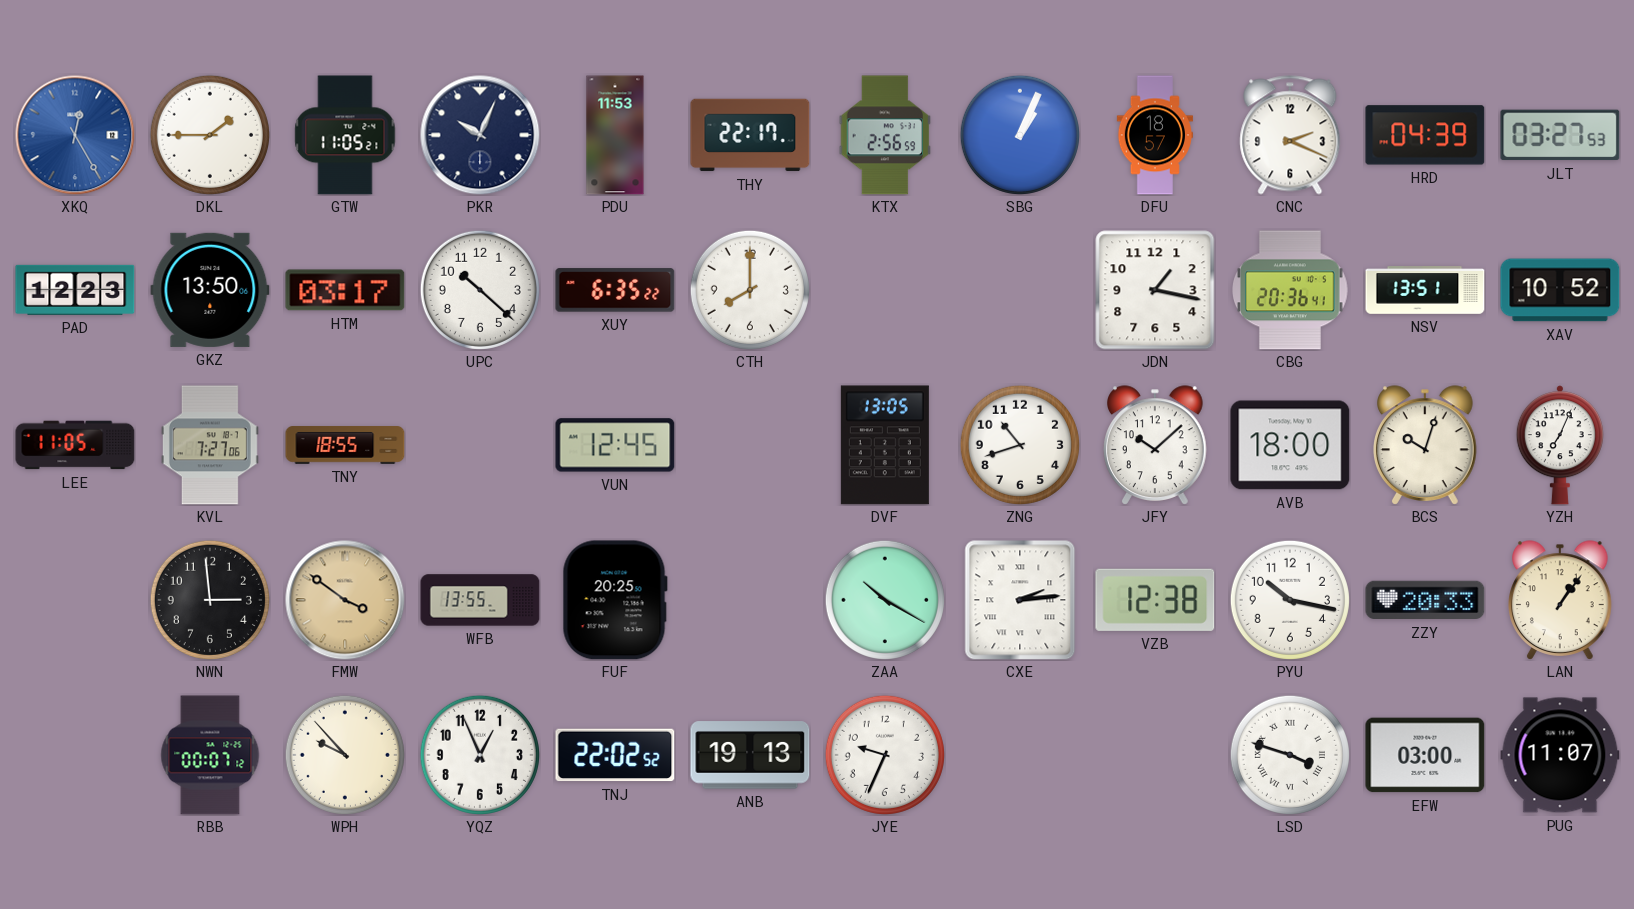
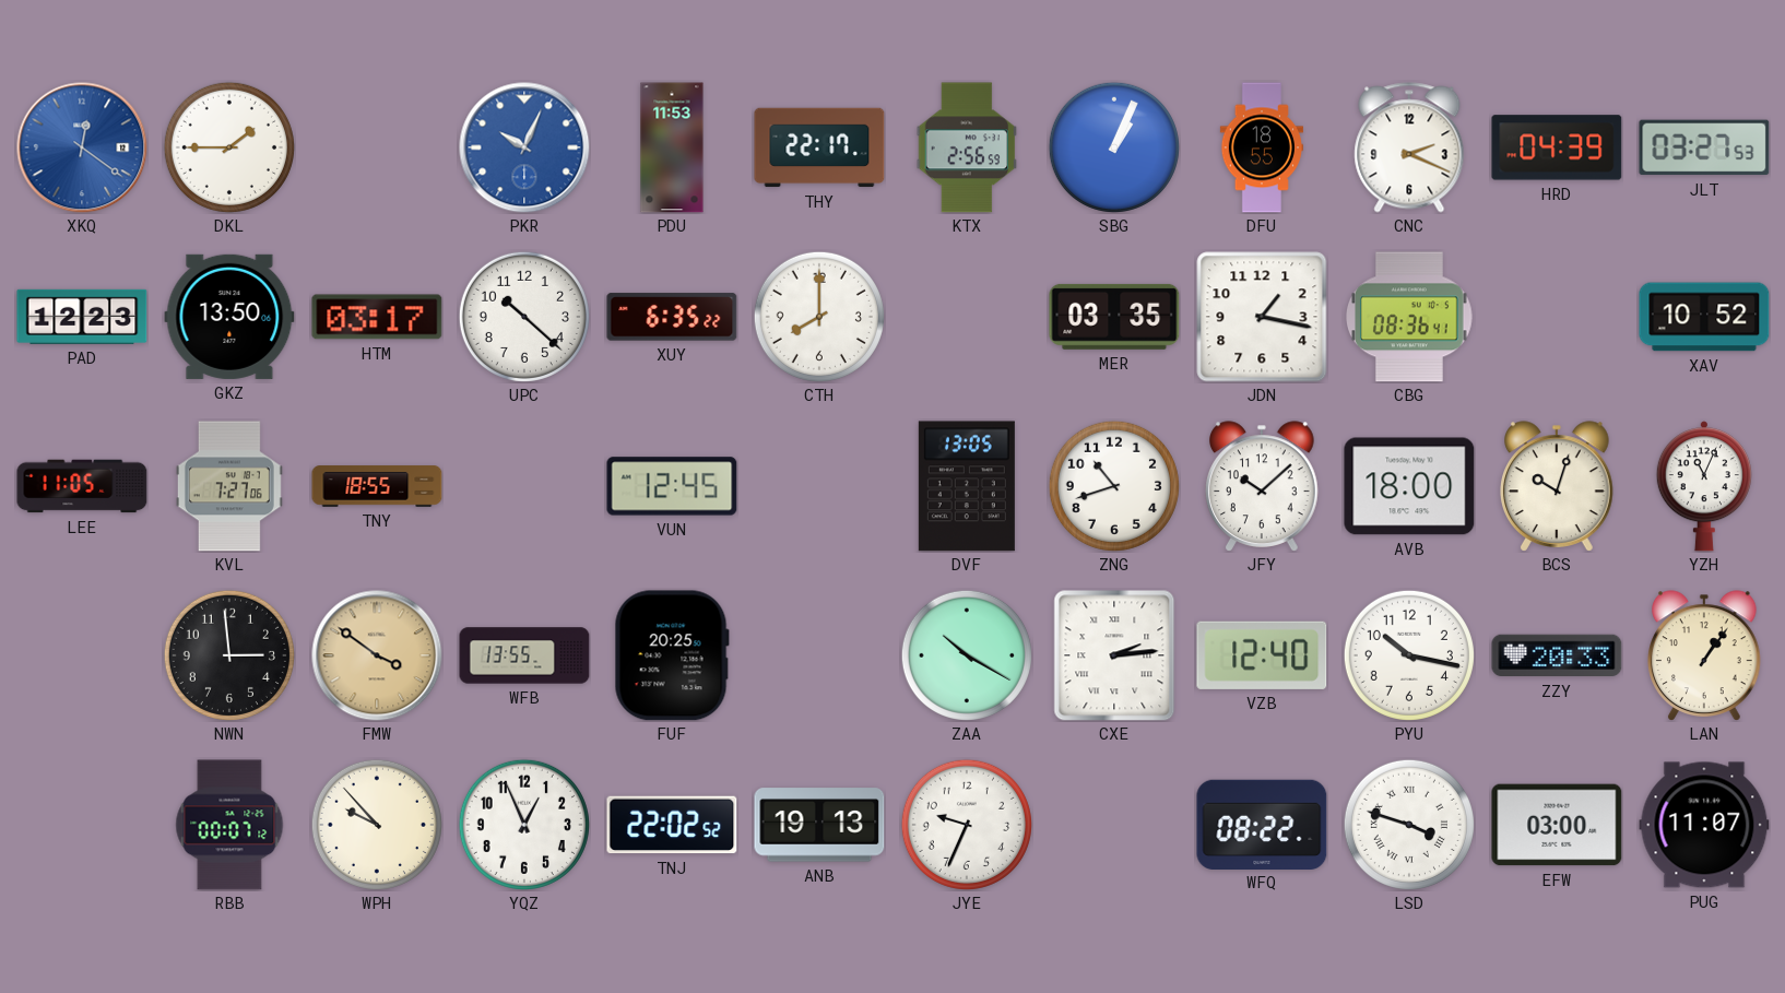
XKQ: 12:25 -> 12:21 (82, 147)
GTW: 11:05 -> none (345, 135)
PKR dial: navy -> blue (524, 147)
DFU: 18:57 -> 18:55 (1262, 147)
MER: none -> 03:35 (1114, 317)
CBG: 20:36 -> 08:36 (1410, 317)
NSV: 13:51 -> none (1425, 290)
YZH: 7:04 -> 11:04 (1704, 486)
VZB: 12:38 -> 12:40 (1262, 655)
WFQ: none -> 08:22 (1262, 824)
